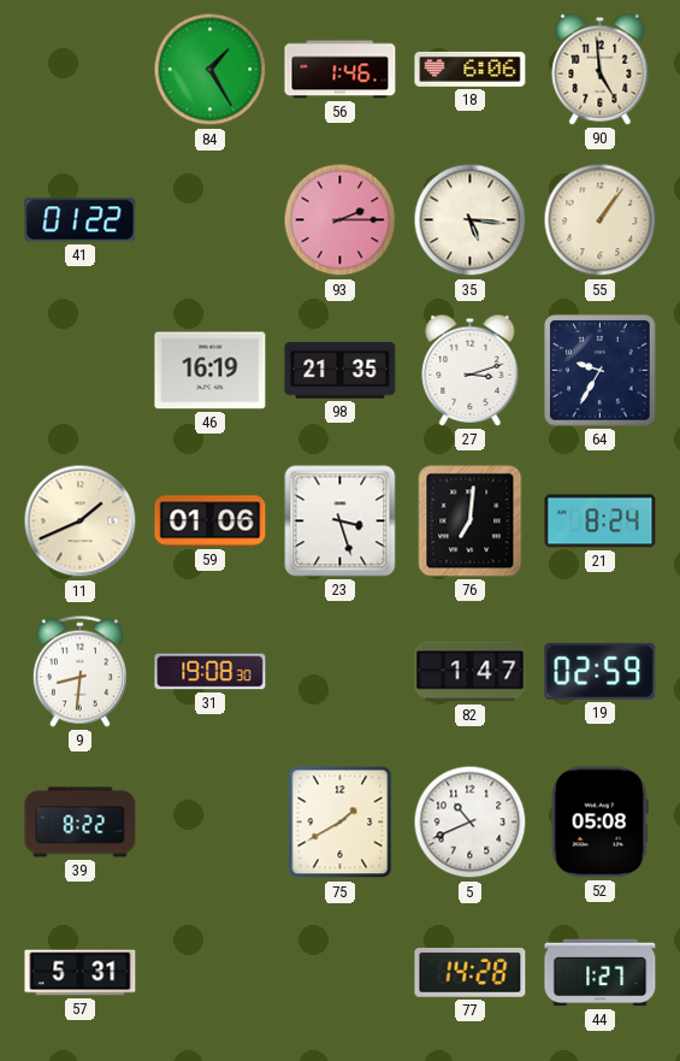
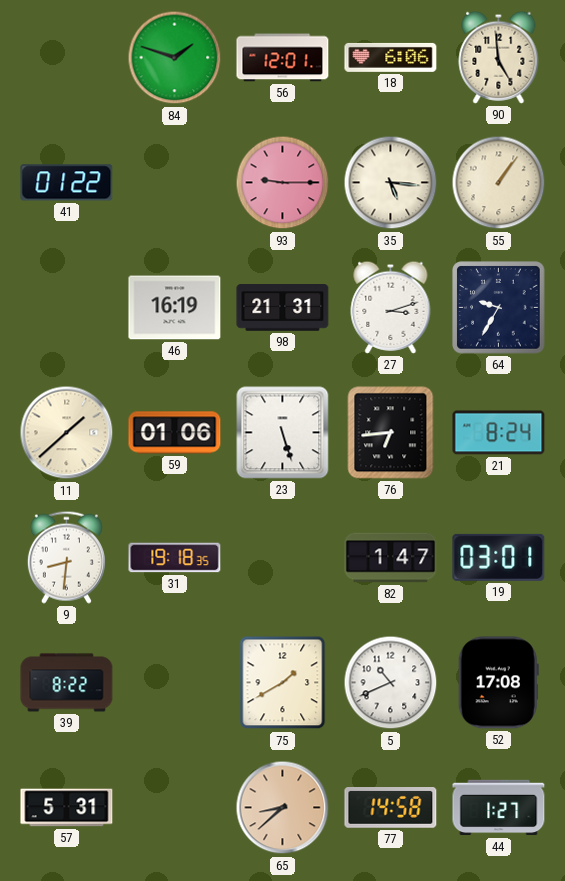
84: 1:25 -> 1:48 (175, 58)
56: 1:46 -> 12:01 (283, 58)
93: 2:15 -> 9:15 (283, 183)
98: 21:35 -> 21:31 (283, 308)
11: 1:41 -> 1:38 (67, 433)
23: 3:27 -> 5:27 (283, 433)
76: 7:01 -> 6:44 (391, 433)
31: 19:08 -> 19:18 (175, 558)
19: 02:59 -> 03:01 (499, 557)
52: 05:08 -> 17:08 (498, 683)
65: none -> 8:38 (283, 808)
77: 14:28 -> 14:58 (391, 808)
